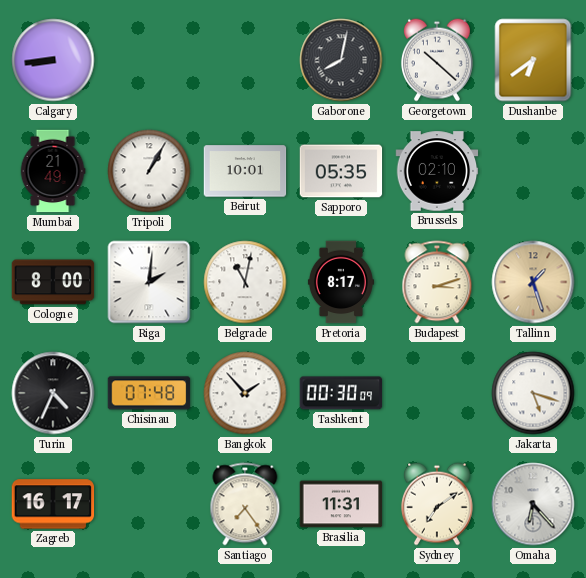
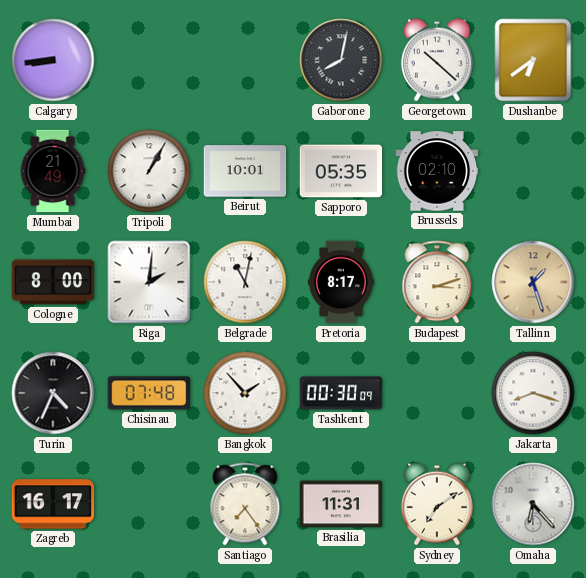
Jakarta: 5:18 -> 8:18 (533, 393)
